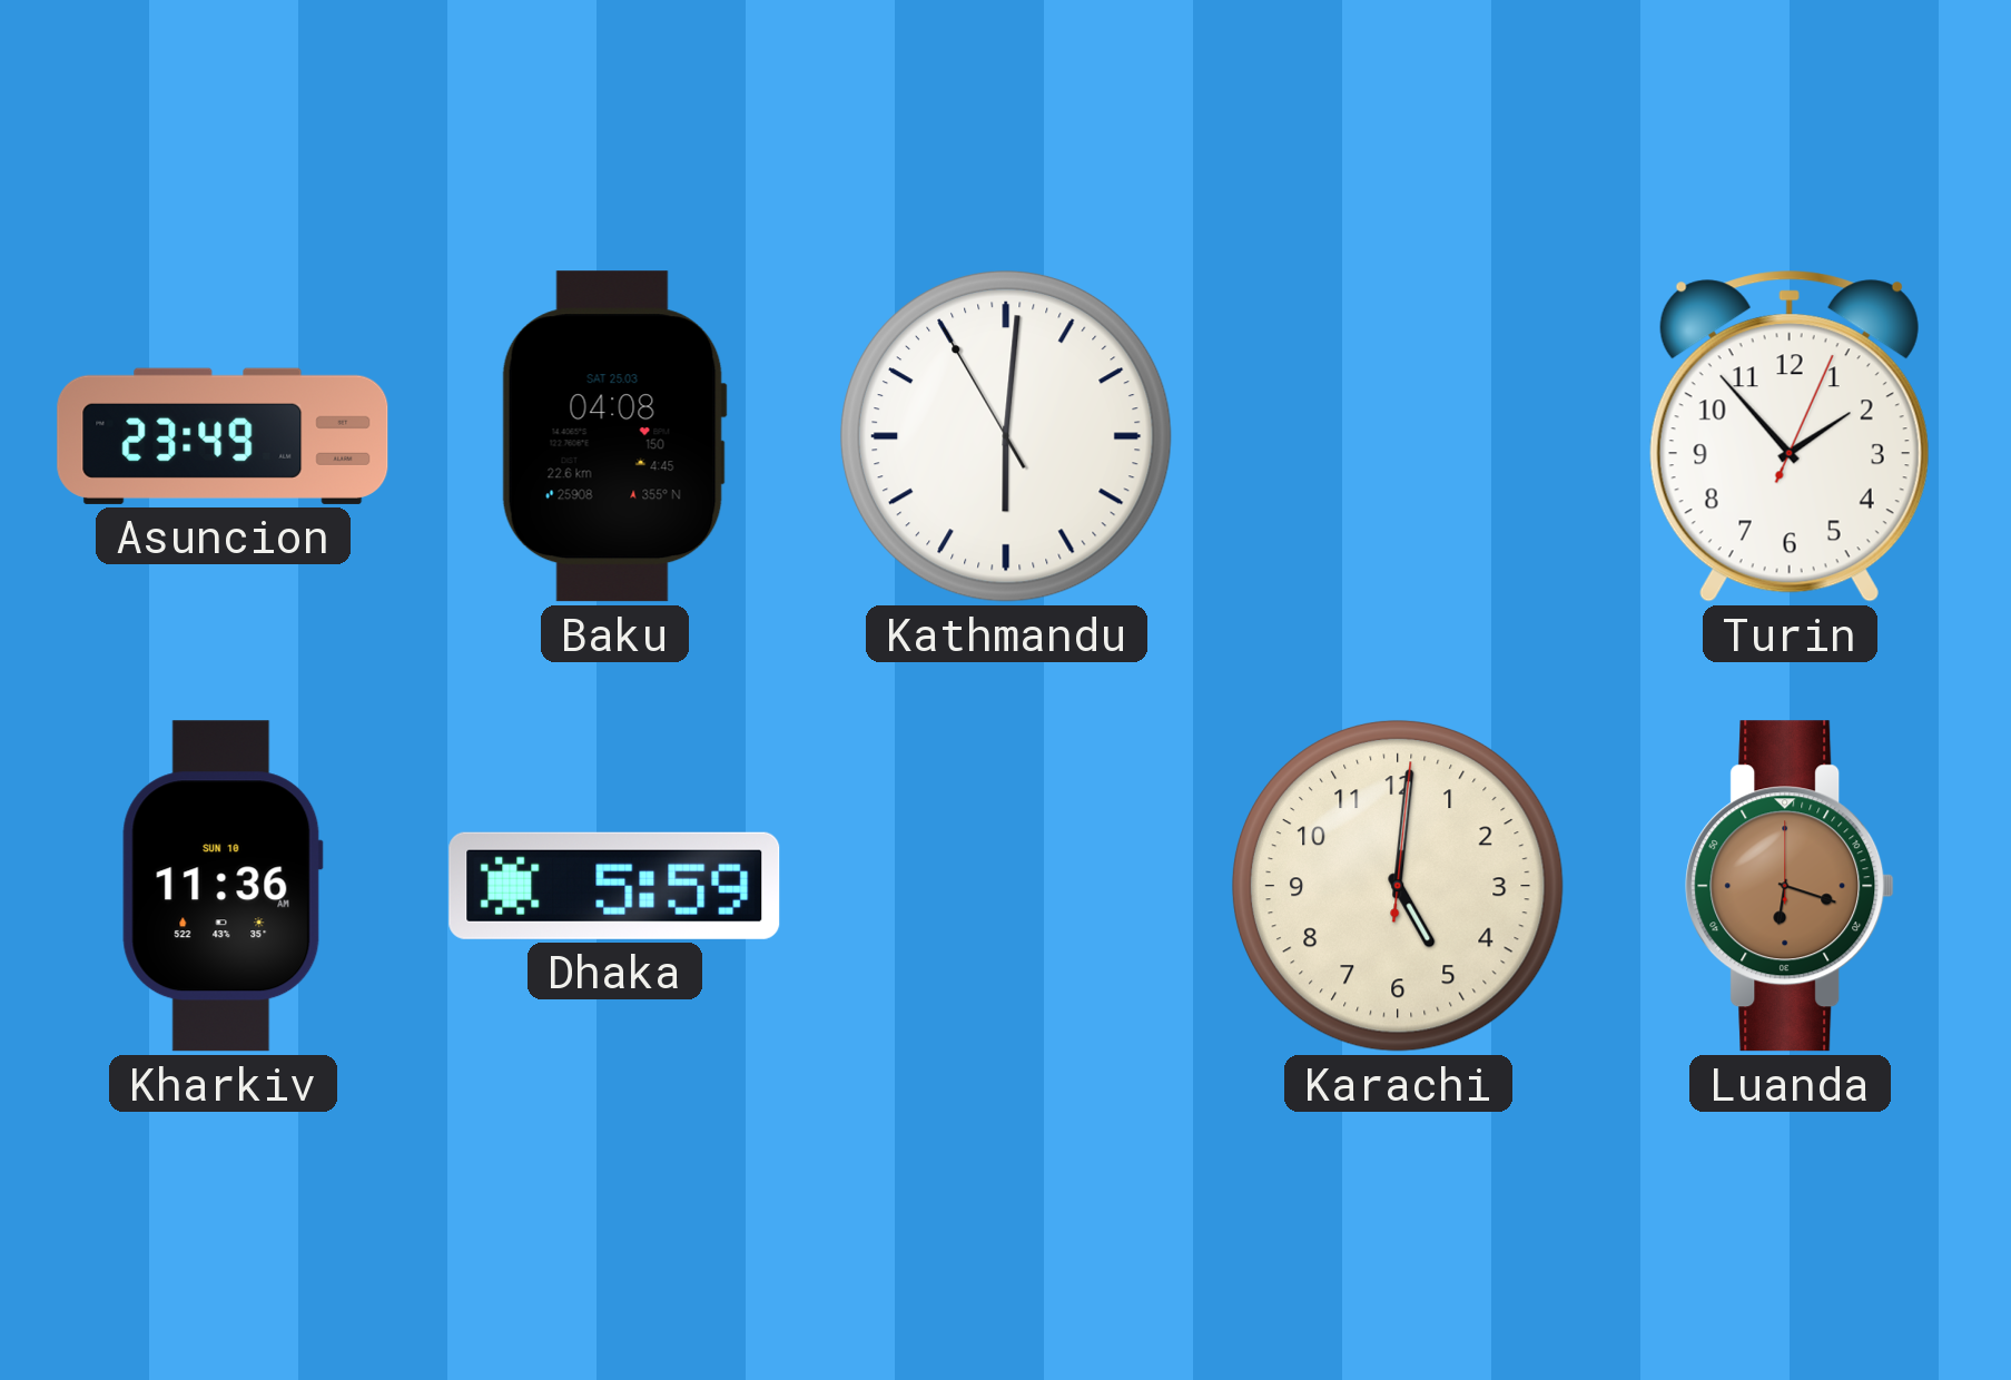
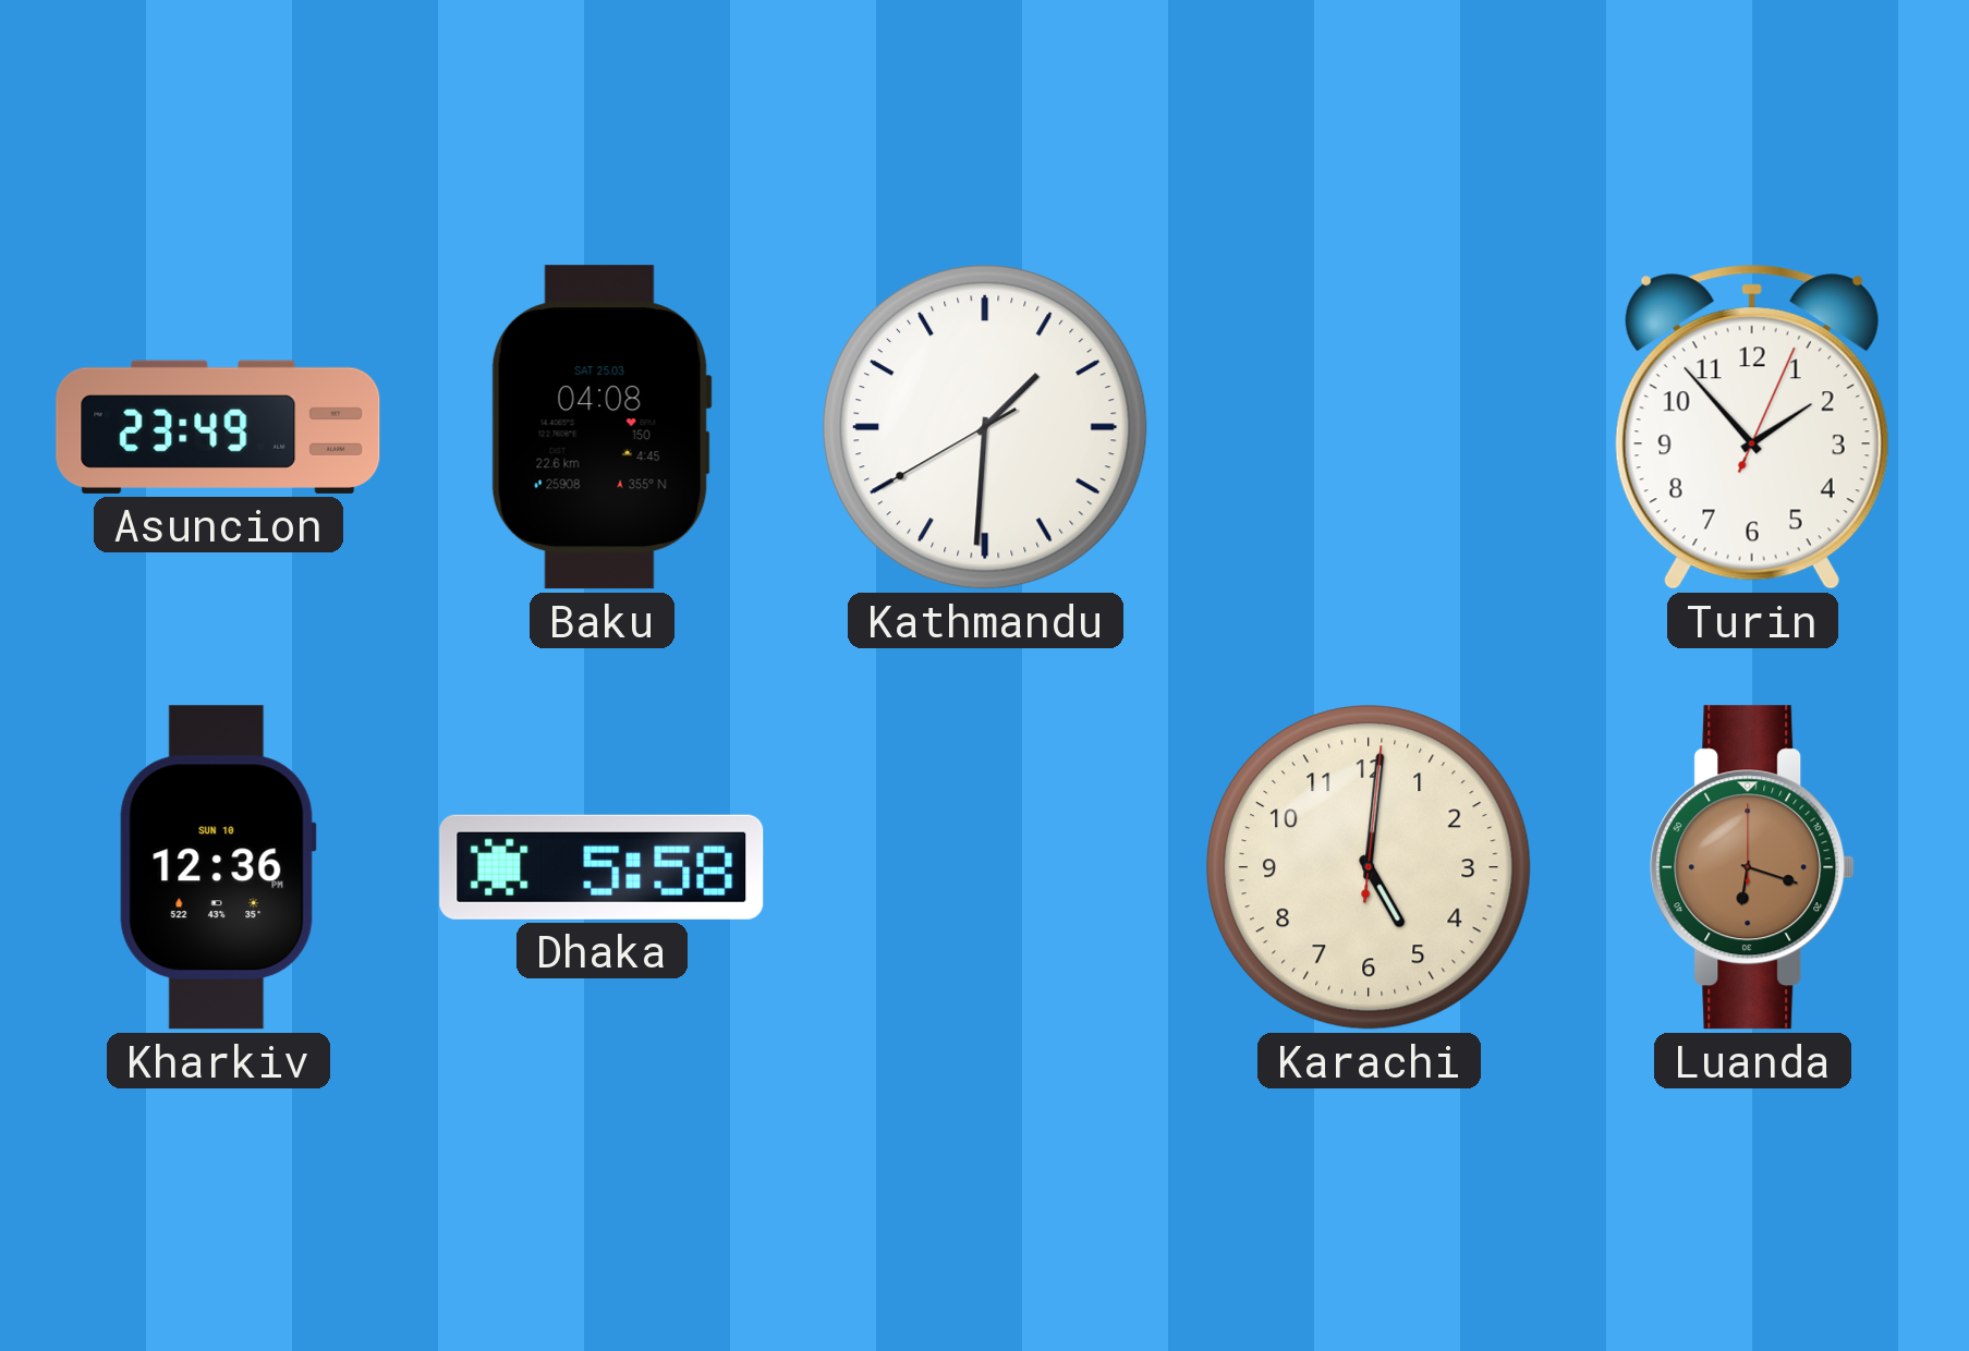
Kathmandu: 6:00 -> 1:30 (985, 427)
Kharkiv: 11:36 -> 12:36 (218, 867)
Dhaka: 5:59 -> 5:58 (601, 867)
